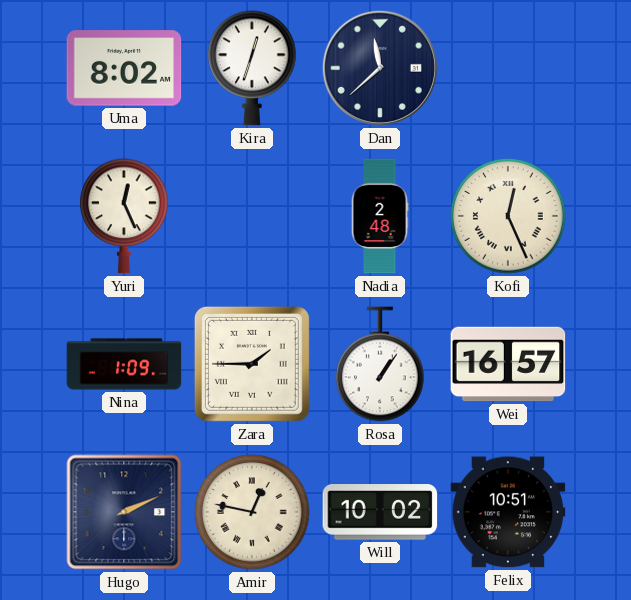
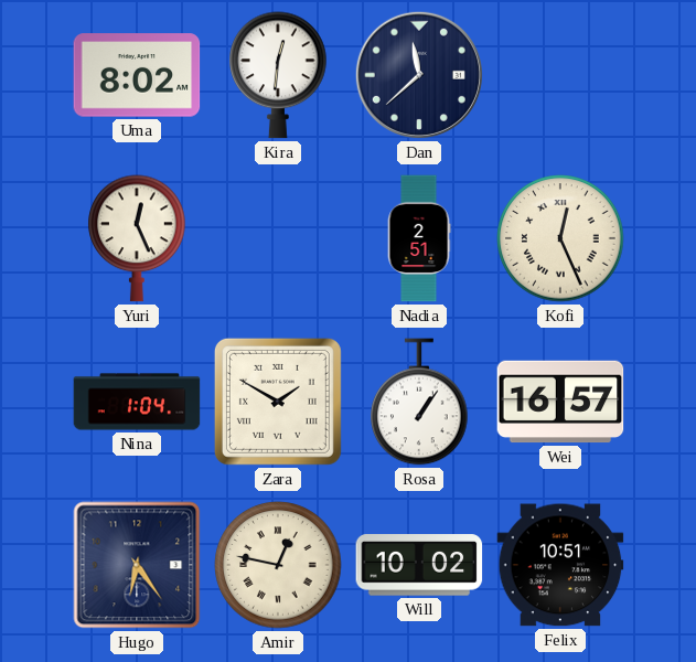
Kira: 12:33 -> 12:31 (278, 75)
Nadia: 2:48 -> 2:51 (419, 238)
Nina: 1:09 -> 1:04 (137, 402)
Zara: 1:45 -> 1:50 (278, 402)
Hugo: 2:11 -> 6:24 (137, 565)
